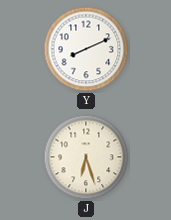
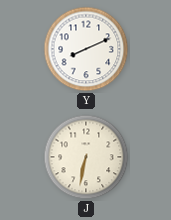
J: 6:27 -> 6:32 (86, 157)
